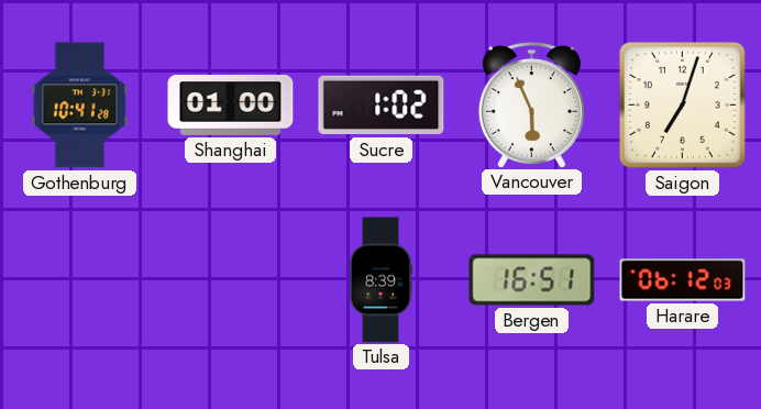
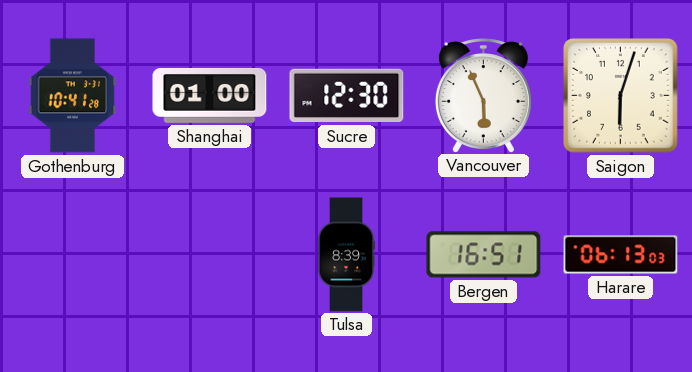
Sucre: 1:02 -> 12:30 (347, 96)
Saigon: 7:03 -> 6:03 (621, 96)
Harare: 06:12 -> 06:13 (621, 255)
